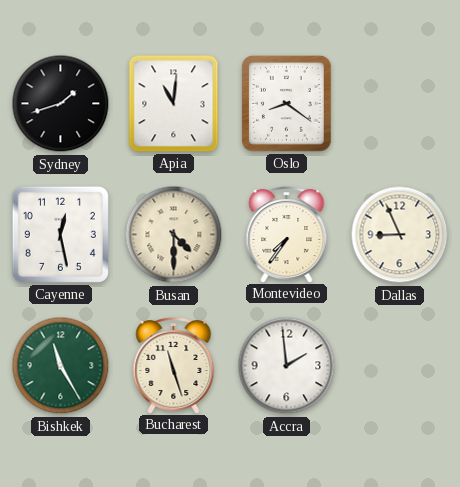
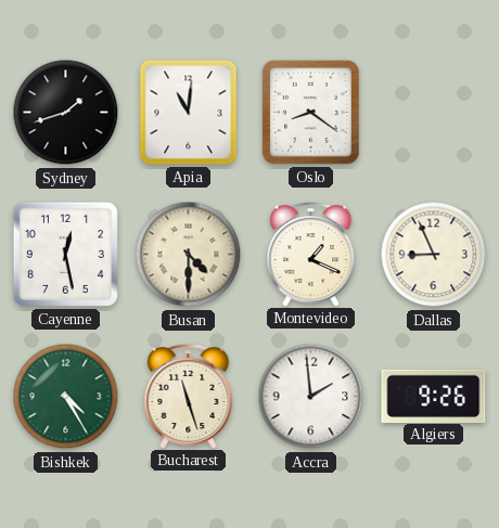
Montevideo: 7:36 -> 1:19 (311, 255)
Bishkek: 11:25 -> 4:25 (66, 397)
Algiers: none -> 9:26 (434, 396)
